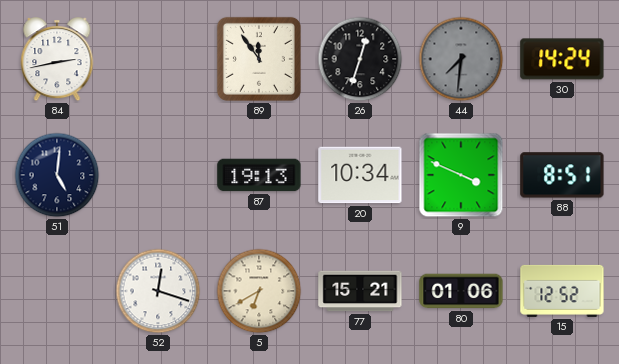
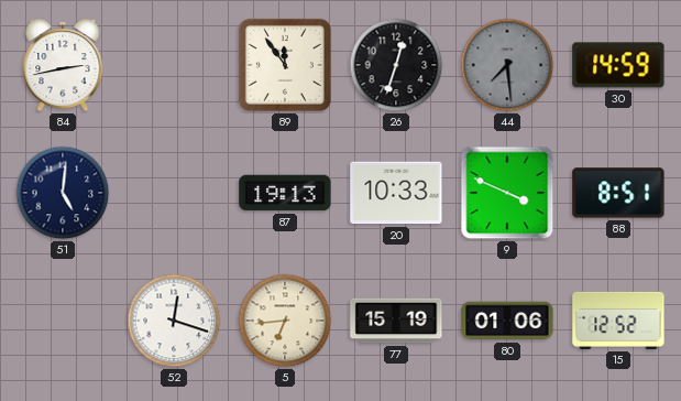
44: 7:31 -> 7:29 (507, 65)
30: 14:24 -> 14:59 (618, 65)
20: 10:34 -> 10:33 (396, 193)
5: 6:40 -> 6:44 (285, 321)
77: 15:21 -> 15:19 (396, 321)
